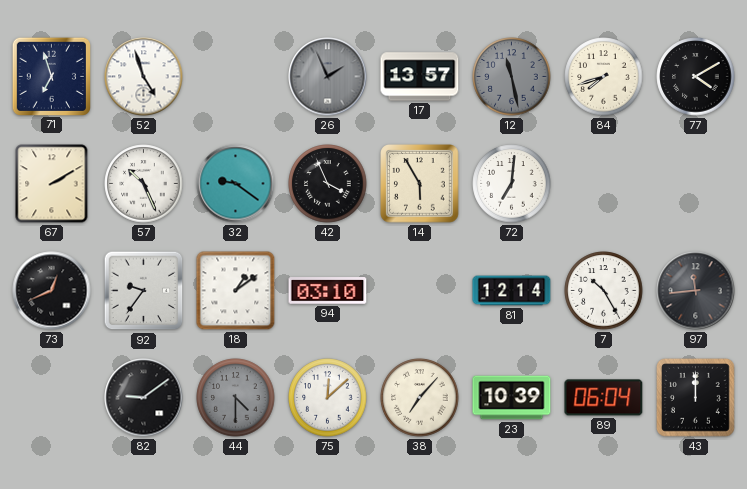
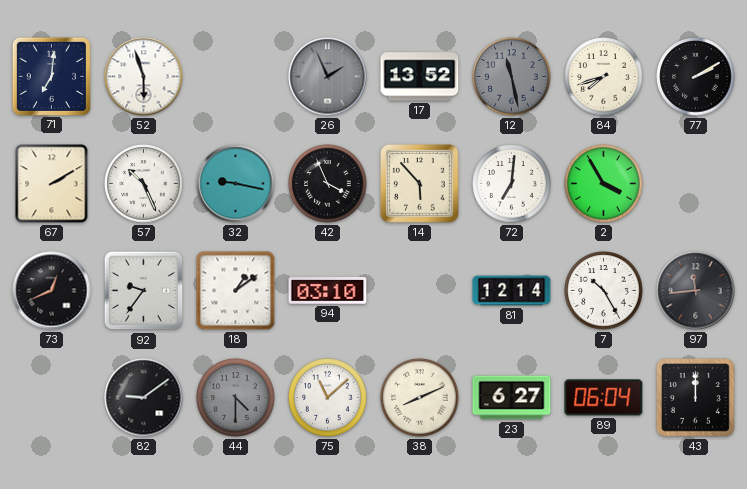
71: 6:57 -> 7:01 (51, 76)
52: 4:57 -> 5:57 (144, 77)
17: 13:57 -> 13:52 (420, 77)
77: 4:10 -> 2:10 (696, 77)
32: 9:21 -> 9:17 (236, 184)
14: 5:55 -> 5:53 (420, 184)
2: none -> 3:55 (604, 184)
75: 12:08 -> 11:08 (328, 398)
38: 7:07 -> 8:11 (420, 398)
23: 10:39 -> 6:27 (512, 398)
